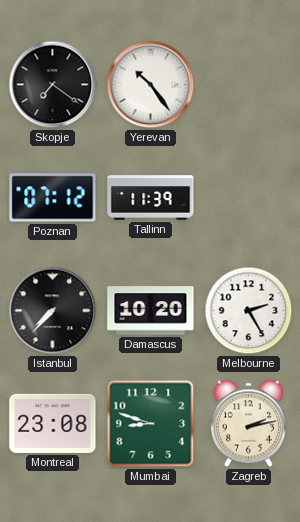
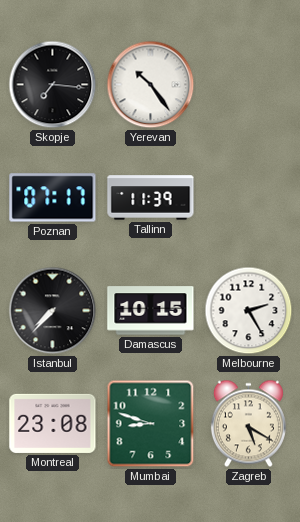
Skopje: 7:21 -> 7:16 (53, 85)
Poznan: 07:12 -> 07:17 (53, 198)
Damascus: 10:20 -> 10:15 (151, 311)
Zagreb: 2:13 -> 5:20 (248, 424)
